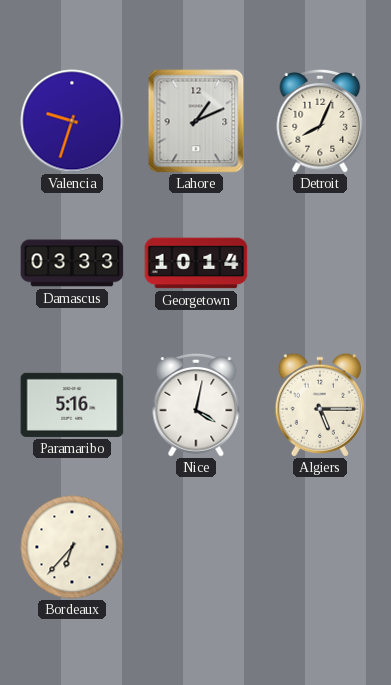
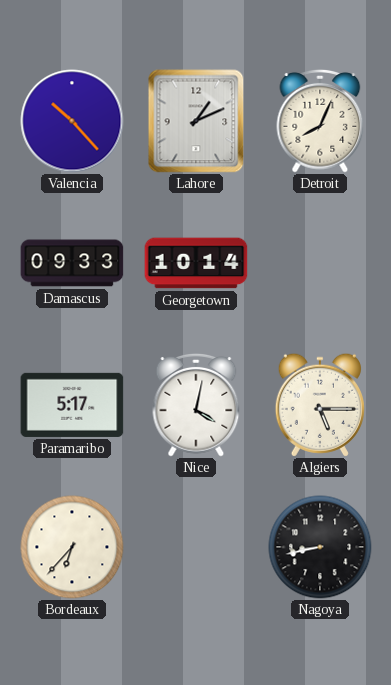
Valencia: 9:33 -> 10:23 (72, 121)
Damascus: 03:33 -> 09:33 (72, 263)
Paramaribo: 5:16 -> 5:17 (72, 405)
Nagoya: none -> 8:43 (320, 547)
